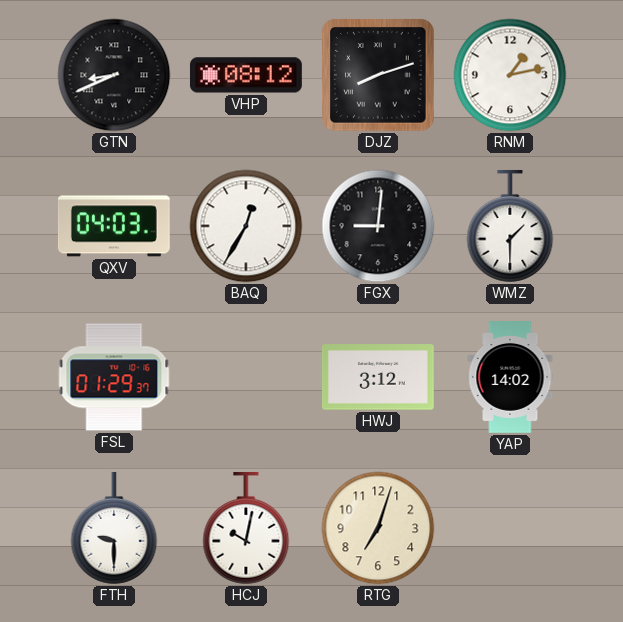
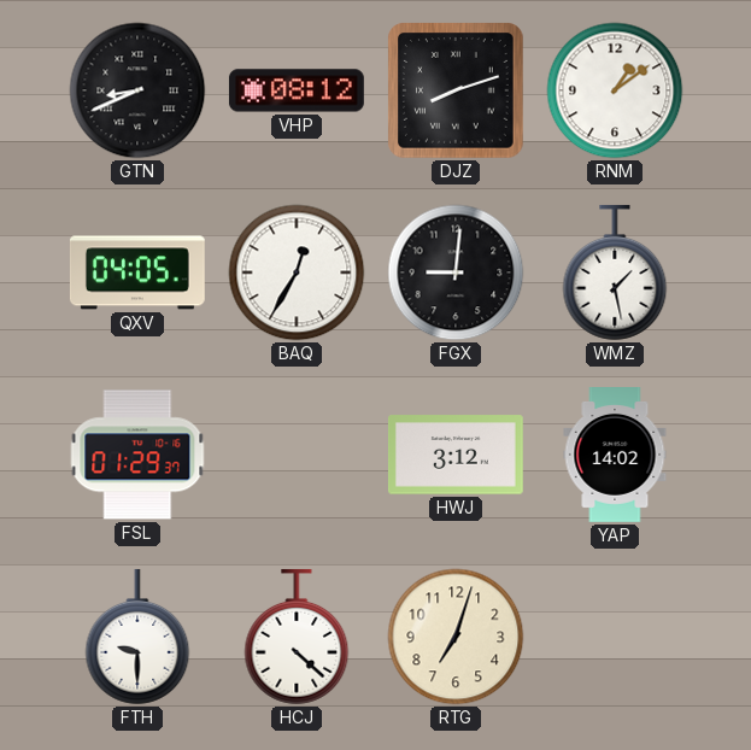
RNM: 1:13 -> 1:09 (615, 90)
QXV: 04:03 -> 04:05 (137, 273)
WMZ: 1:30 -> 1:28 (615, 273)
HCJ: 10:02 -> 4:22 (297, 637)
